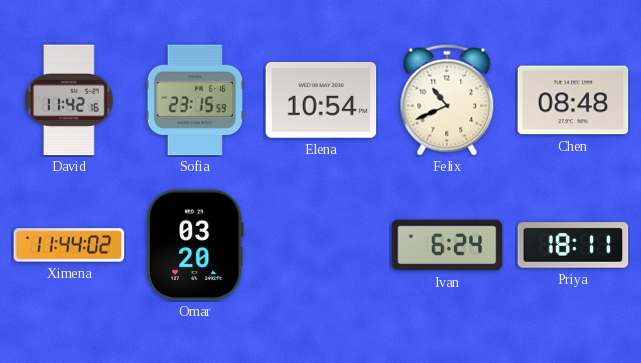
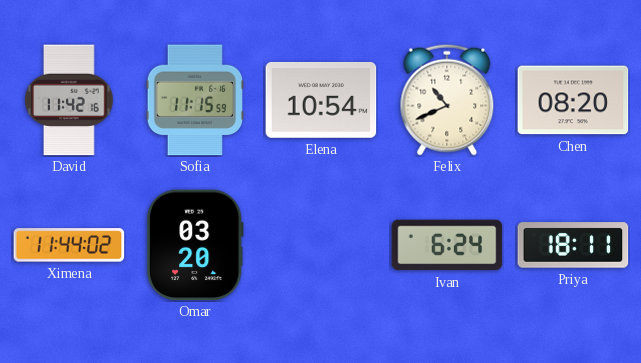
Sofia: 23:15 -> 11:15 (194, 100)
Chen: 08:48 -> 08:20 (573, 100)
